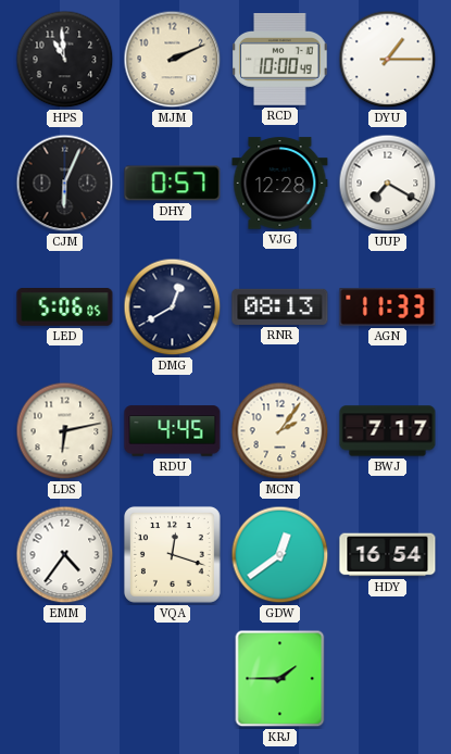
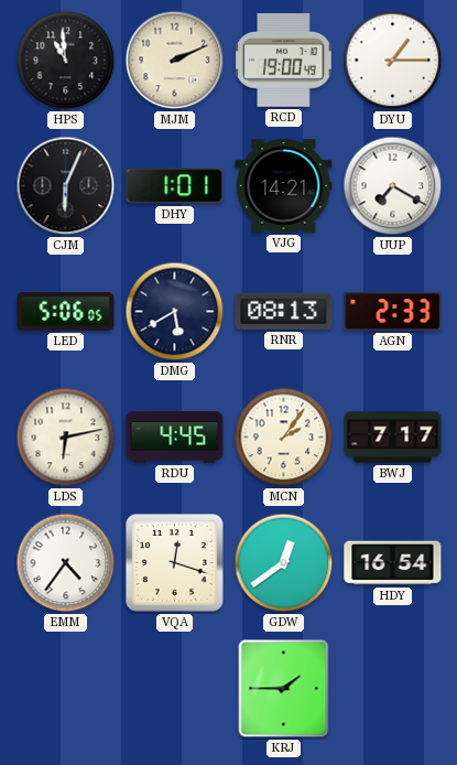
RCD: 10:00 -> 19:00 (284, 61)
DHY: 0:57 -> 1:01 (175, 186)
VJG: 12:28 -> 14:21 (284, 186)
DMG: 12:40 -> 5:40 (175, 312)
AGN: 11:33 -> 2:33 (393, 312)
